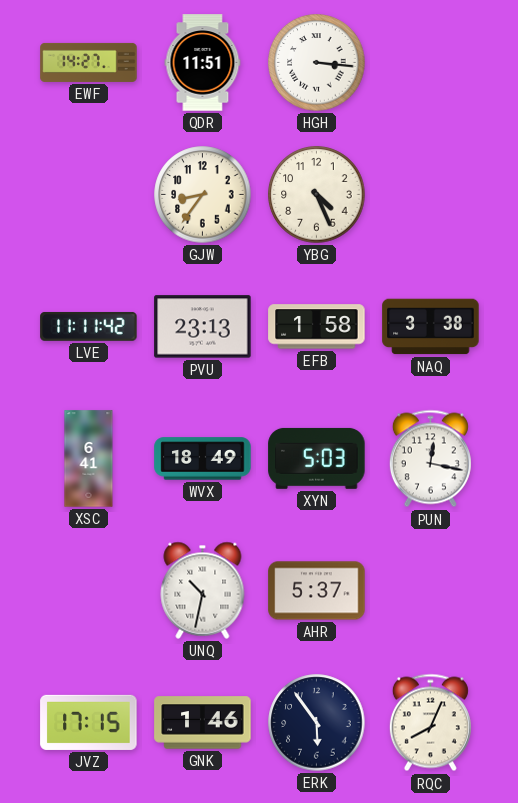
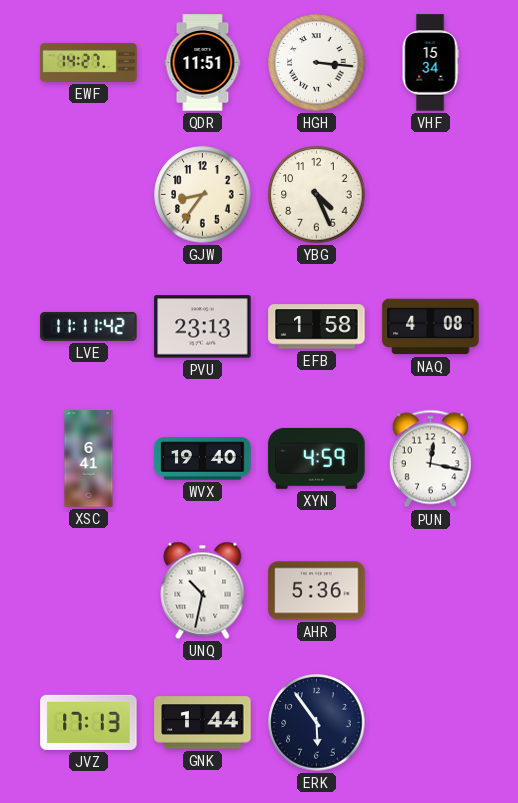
VHF: none -> 15:34 (430, 63)
NAQ: 3:38 -> 4:08 (431, 327)
WVX: 18:49 -> 19:40 (203, 459)
XYN: 5:03 -> 4:59 (317, 458)
AHR: 5:37 -> 5:36 (317, 591)
JVZ: 17:15 -> 17:13 (89, 722)
GNK: 1:46 -> 1:44 (203, 723)
RQC: 8:04 -> none (430, 723)
